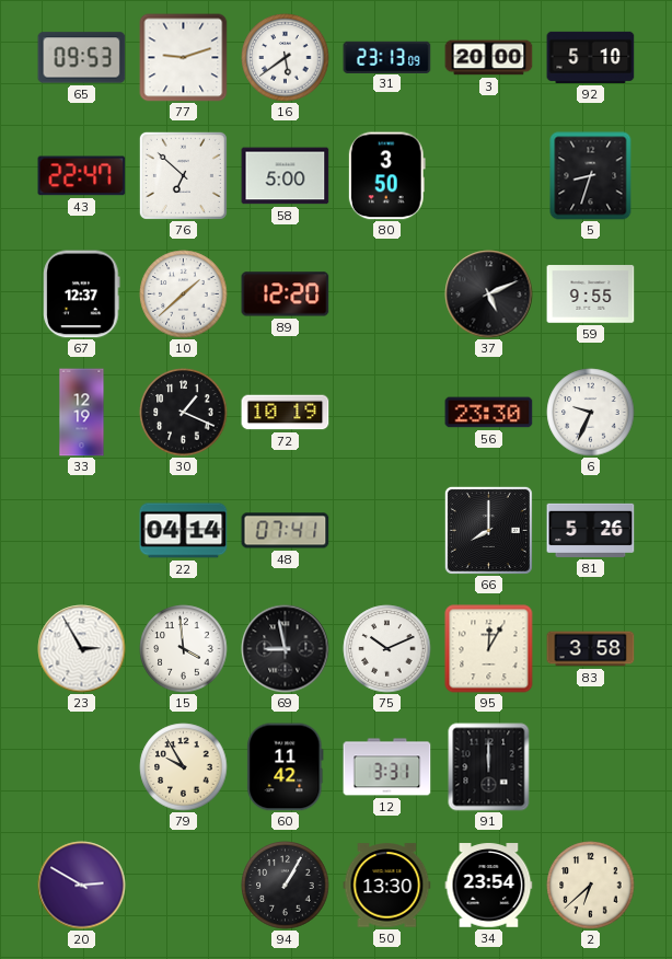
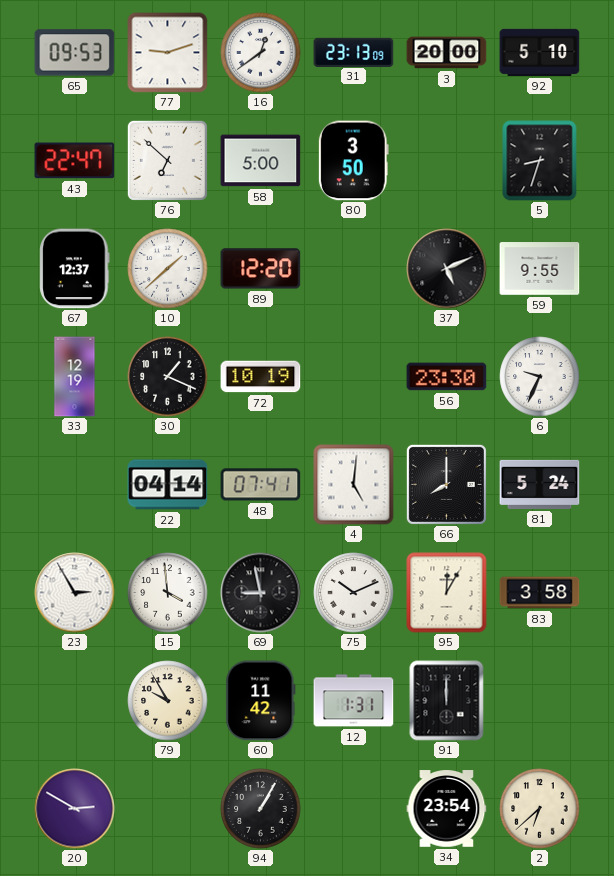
16: 5:39 -> 12:39 (261, 53)
4: none -> 5:01 (354, 485)
81: 5:26 -> 5:24 (540, 484)
12: 3:31 -> 1:31 (354, 701)
50: 13:30 -> none (387, 886)
